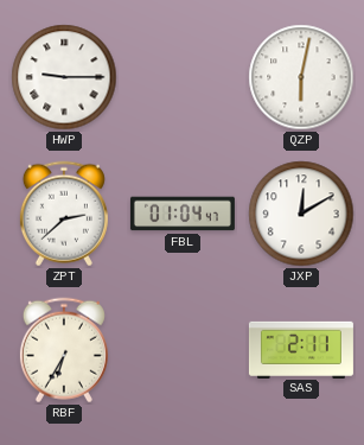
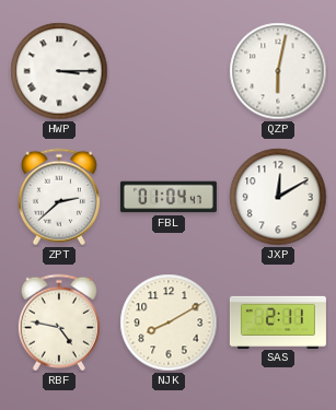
HWP: 9:15 -> 3:15 (59, 71)
RBF: 6:35 -> 4:47 (59, 323)
NJK: none -> 8:10 (169, 323)
